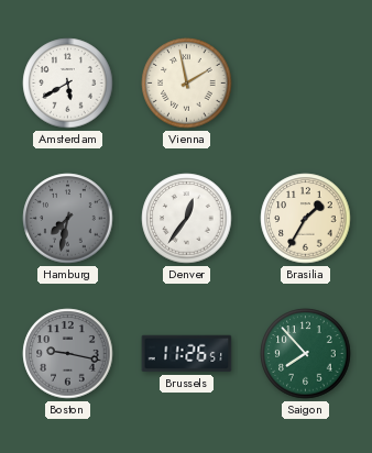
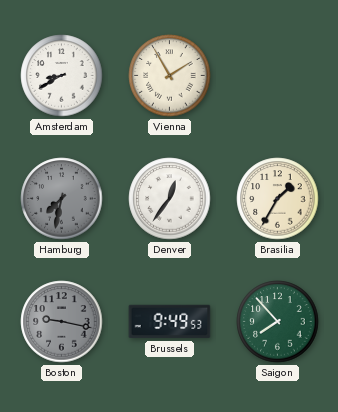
Amsterdam: 5:40 -> 8:40 (62, 76)
Vienna: 1:58 -> 1:55 (170, 76)
Brussels: 11:26 -> 9:49 (170, 322)
